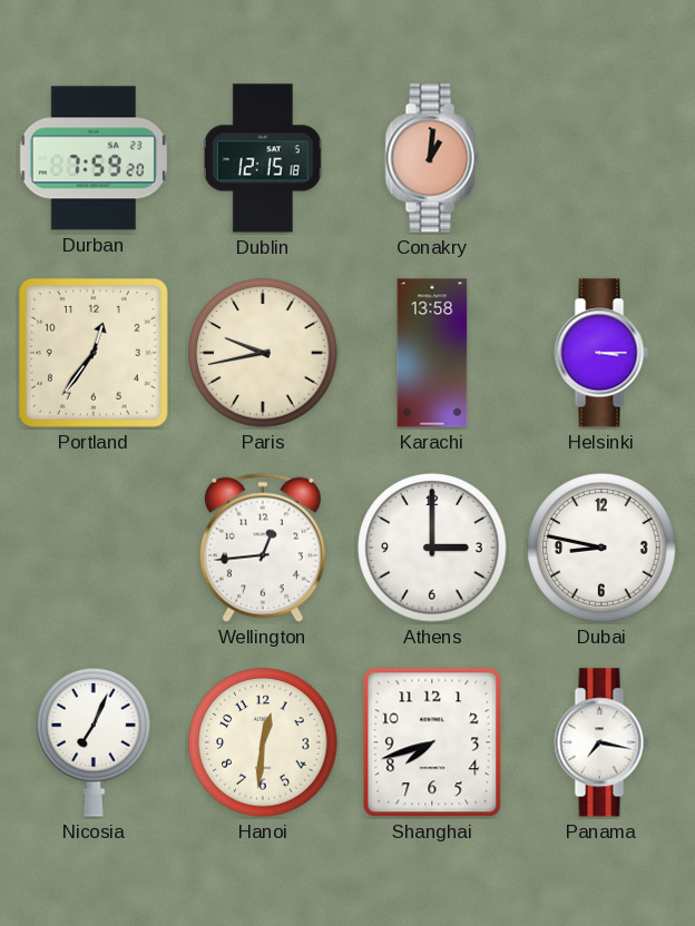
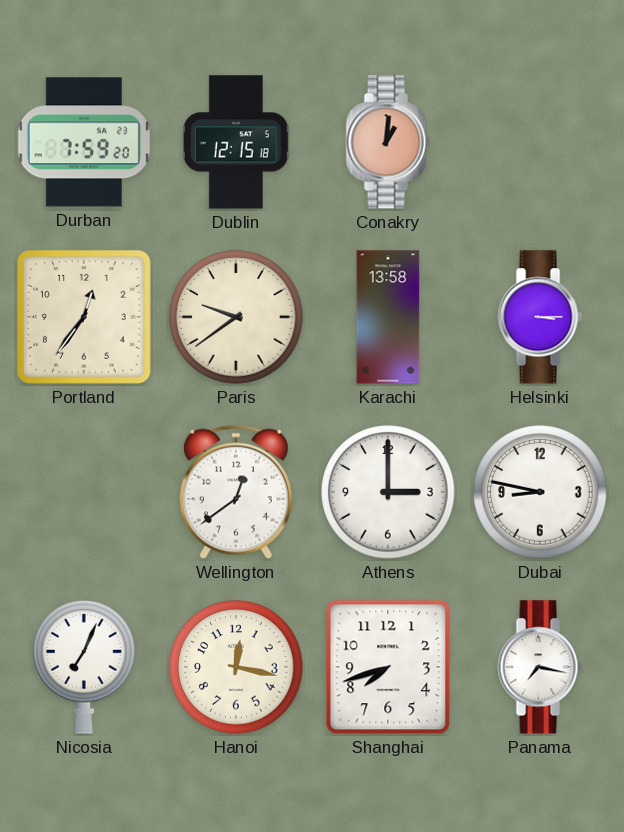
Paris: 9:43 -> 9:39 (236, 317)
Wellington: 12:44 -> 12:39 (236, 492)
Hanoi: 12:31 -> 12:17 (236, 667)
